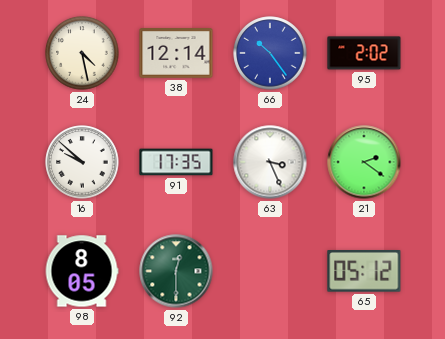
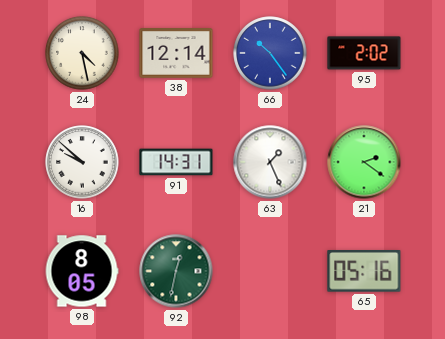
91: 17:35 -> 14:31 (176, 162)
63: 3:26 -> 1:26 (270, 162)
92: 12:30 -> 12:32 (176, 271)
65: 05:12 -> 05:16 (364, 272)
